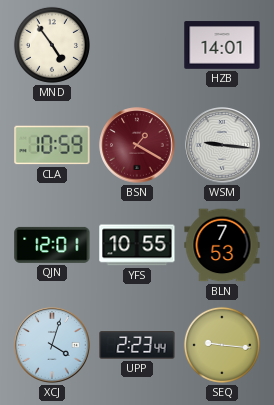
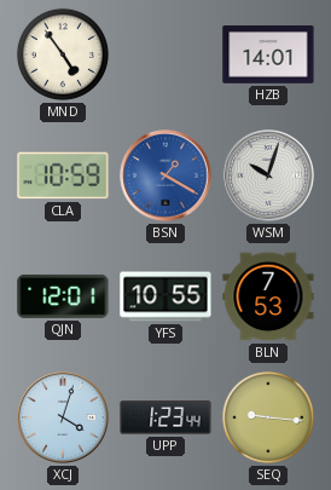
BSN dial: burgundy -> blue (165, 175)
WSM: 9:16 -> 10:03 (268, 175)
UPP: 2:23 -> 1:23 (165, 417)
